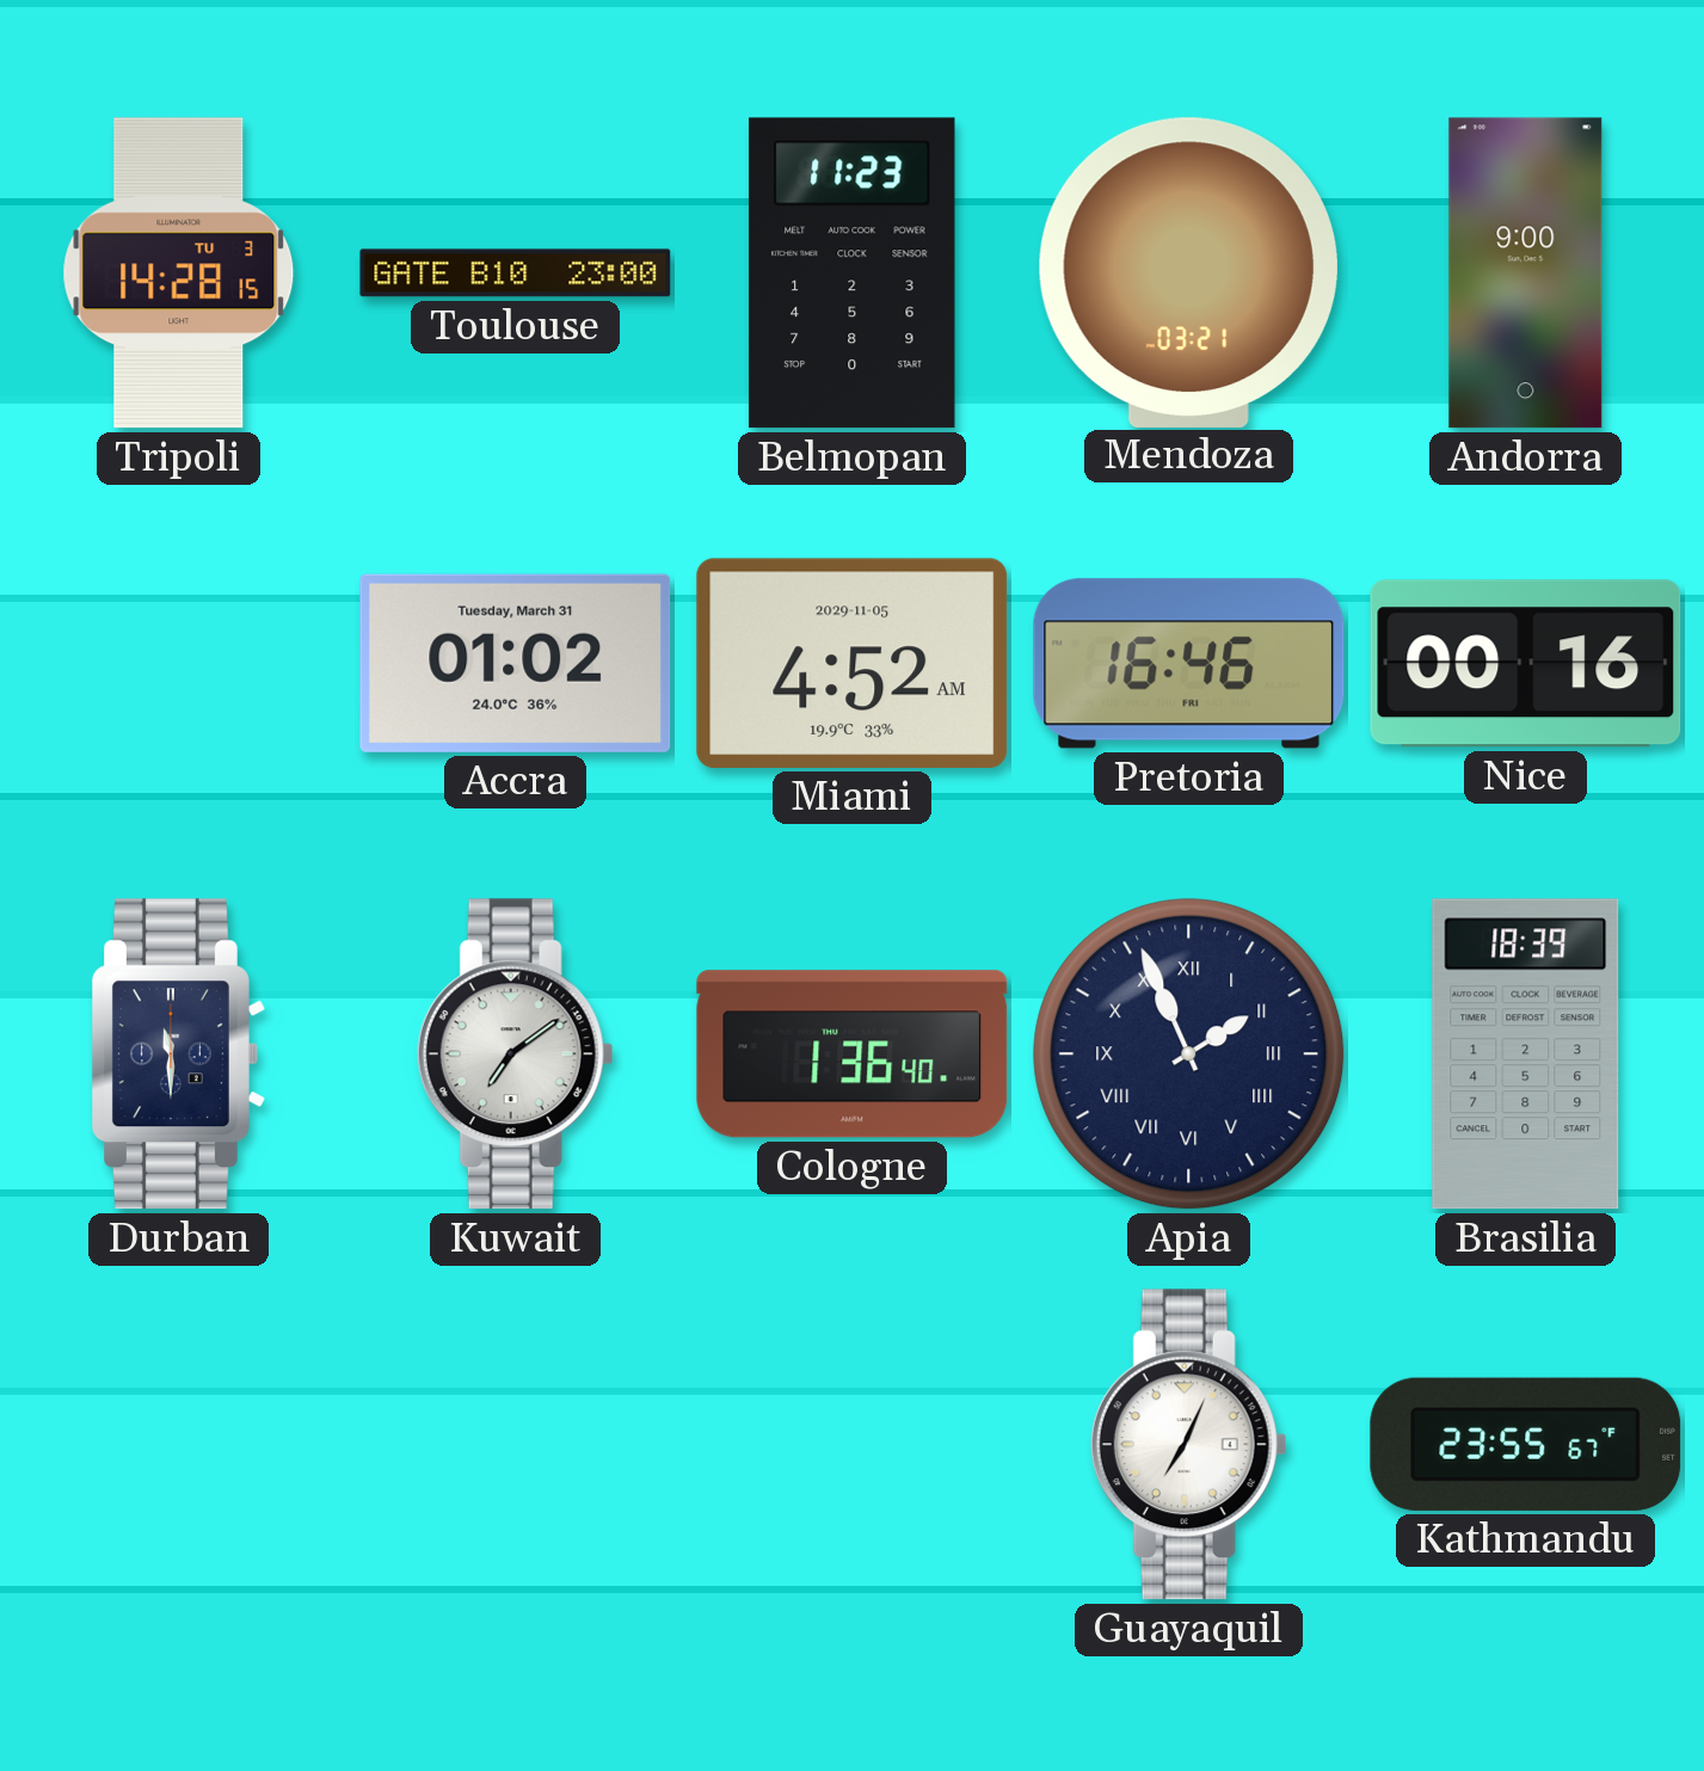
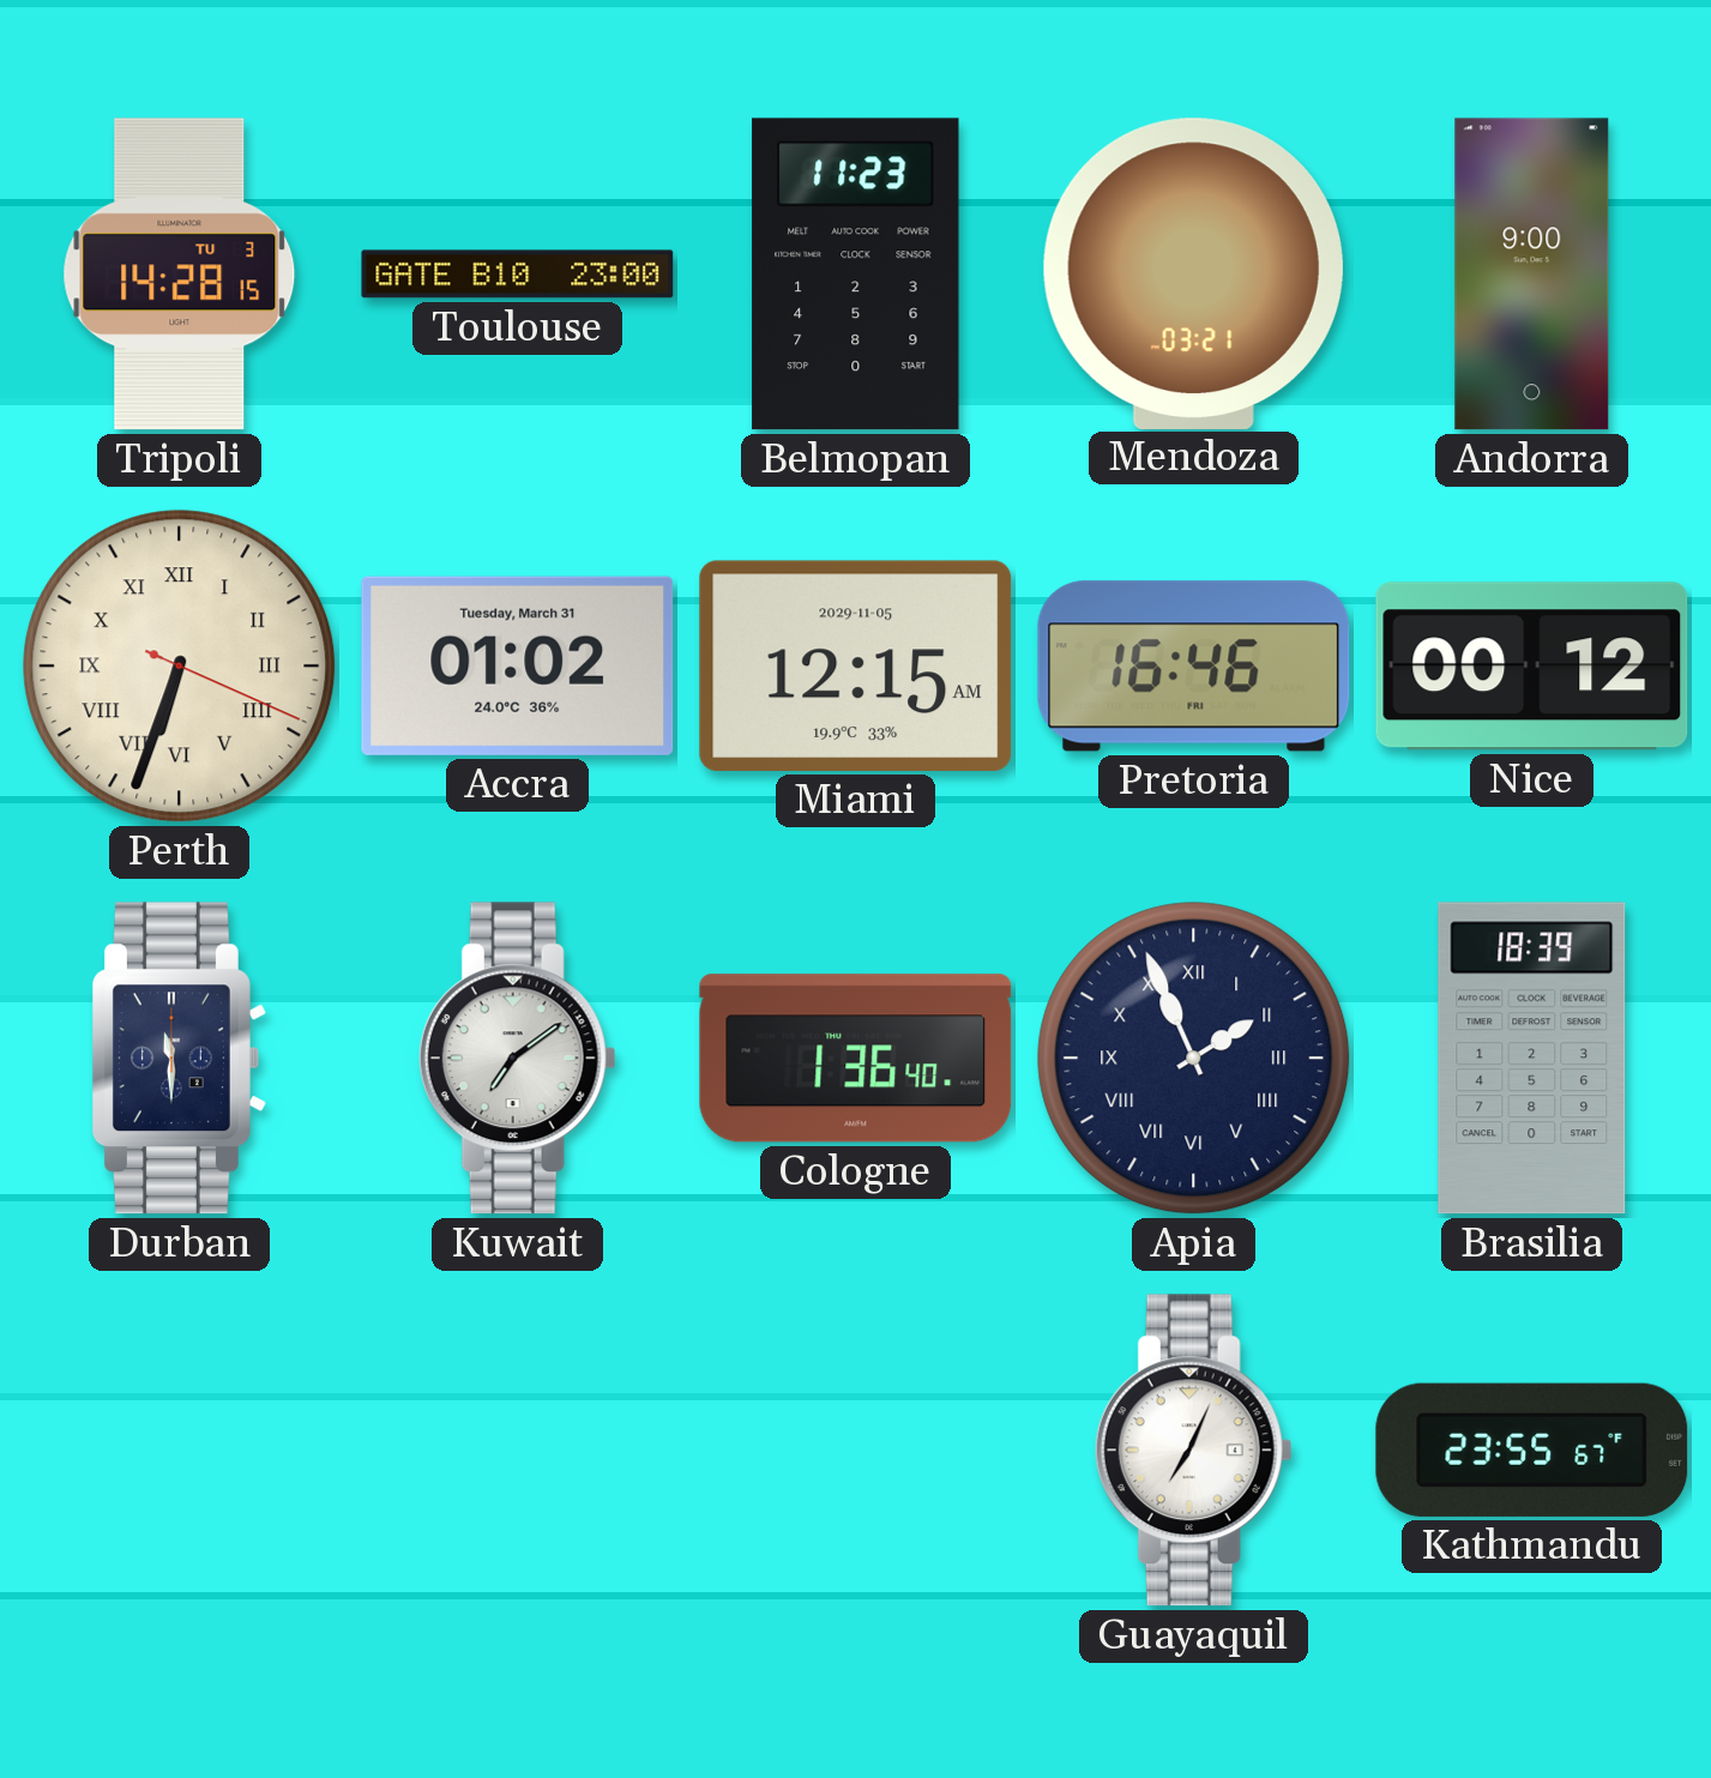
Perth: none -> 6:33 (180, 667)
Miami: 4:52 -> 12:15 (856, 665)
Nice: 00:16 -> 00:12 (1532, 667)
